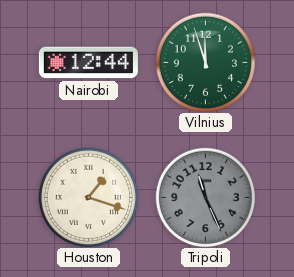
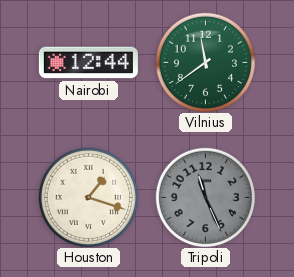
Vilnius: 11:57 -> 11:39 (205, 62)
